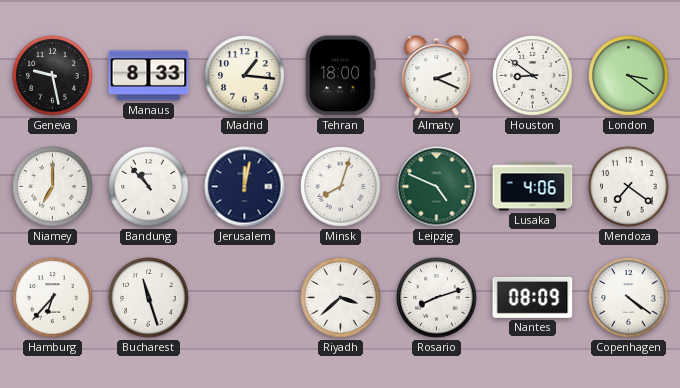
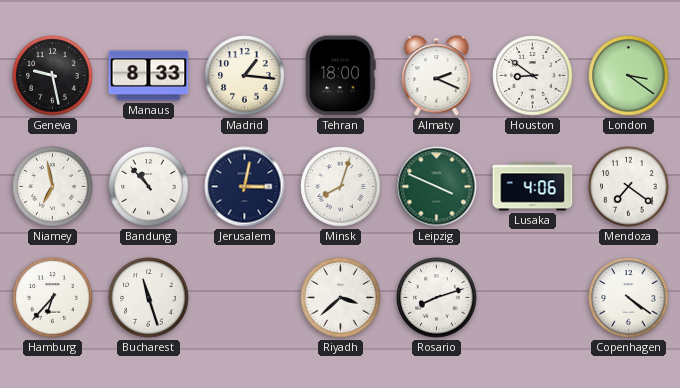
Niamey: 7:00 -> 6:58 (53, 187)
Jerusalem: 12:02 -> 3:02 (245, 187)
Leipzig: 4:49 -> 3:49 (437, 187)
Nantes: 08:09 -> none (533, 297)
